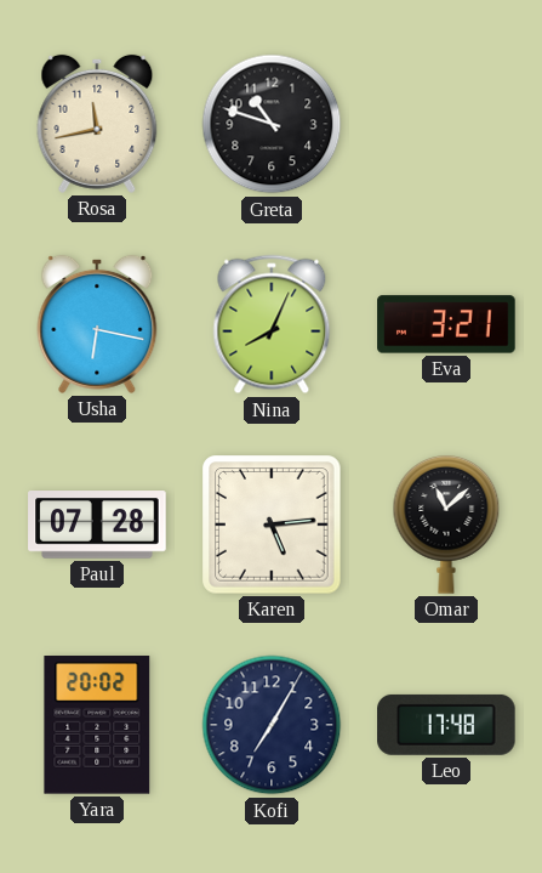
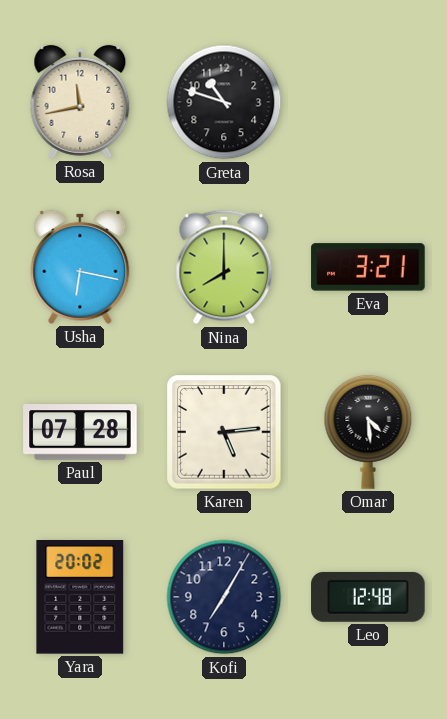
Nina: 8:04 -> 8:00 (224, 267)
Omar: 11:08 -> 4:29 (368, 432)
Leo: 17:48 -> 12:48 (368, 597)
